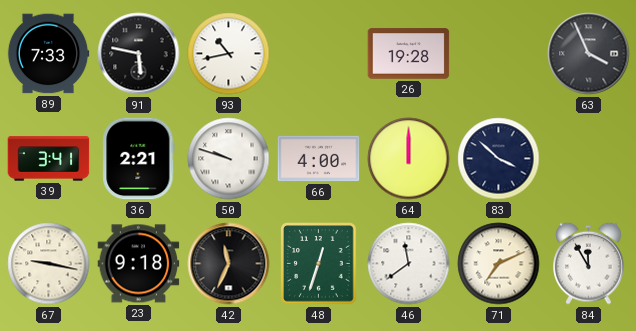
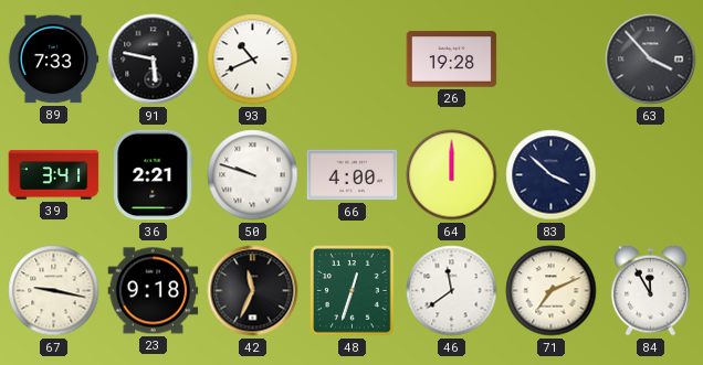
93: 10:43 -> 10:41 (253, 60)
63: 3:56 -> 3:53 (651, 60)
